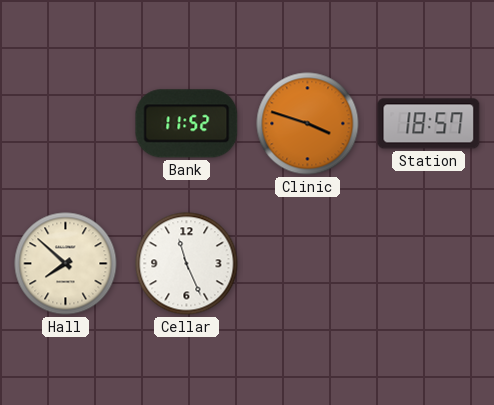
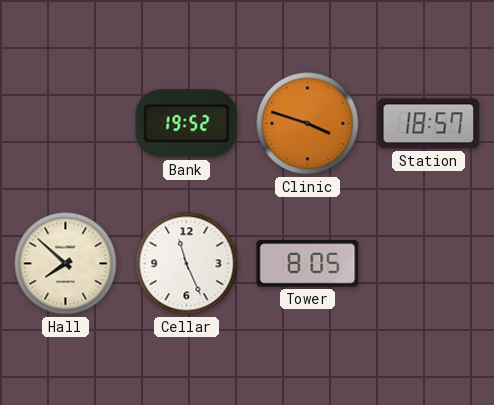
Bank: 11:52 -> 19:52 (187, 124)
Tower: none -> 8:05 (308, 264)
